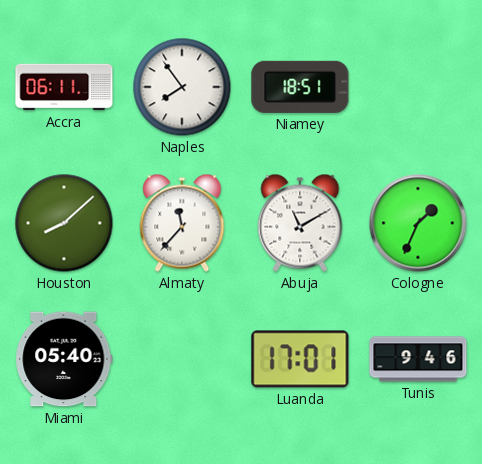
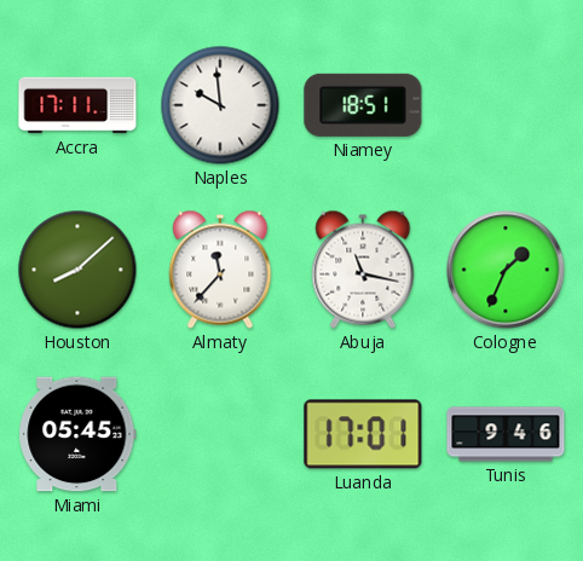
Accra: 06:11 -> 17:11 (77, 105)
Naples: 7:54 -> 9:59 (220, 105)
Abuja: 11:10 -> 11:17 (363, 270)
Miami: 05:40 -> 05:45 (77, 434)
